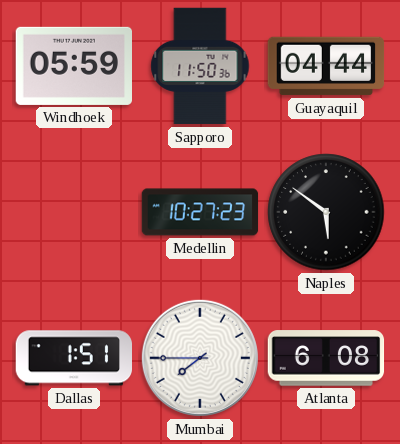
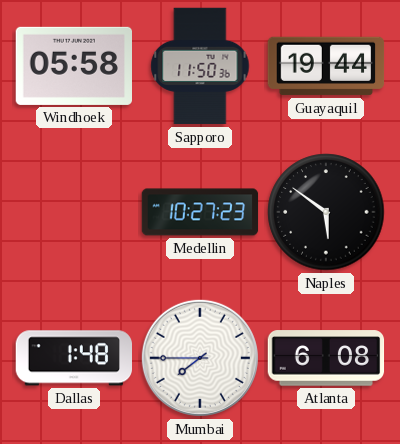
Windhoek: 05:59 -> 05:58 (73, 66)
Guayaquil: 04:44 -> 19:44 (326, 66)
Dallas: 1:51 -> 1:48 (73, 358)
